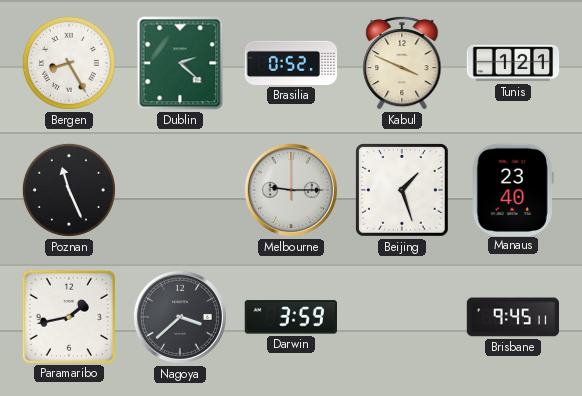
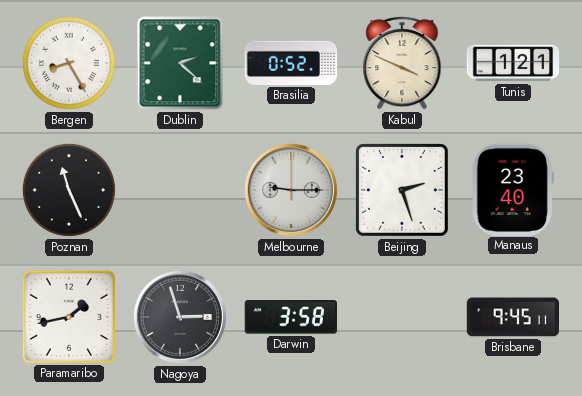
Beijing: 1:27 -> 2:27 (402, 190)
Nagoya: 3:38 -> 2:57 (180, 317)
Darwin: 3:59 -> 3:58 (291, 317)
